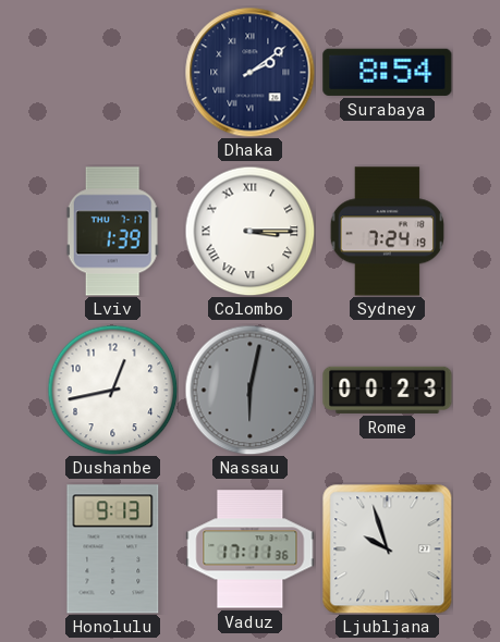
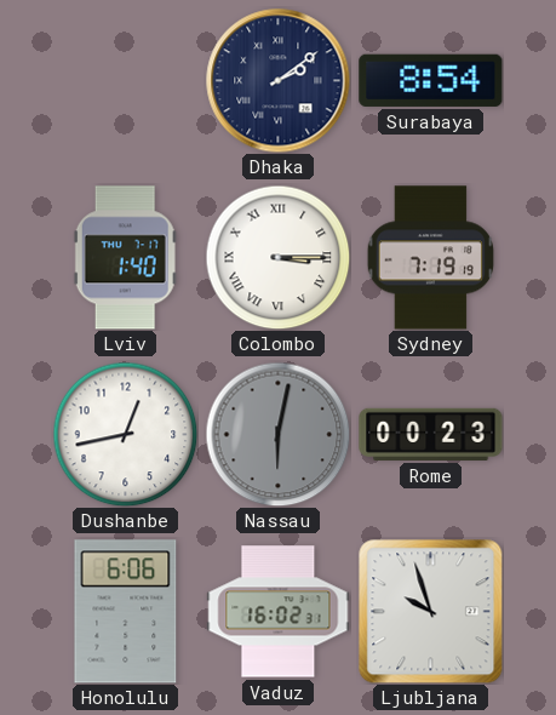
Lviv: 1:39 -> 1:40 (125, 258)
Sydney: 7:24 -> 7:19 (431, 258)
Honolulu: 9:13 -> 6:06 (126, 612)
Vaduz: 17:11 -> 16:02 (279, 612)
